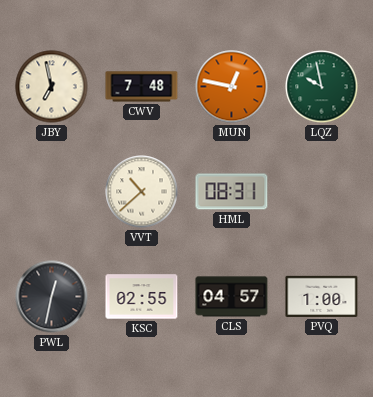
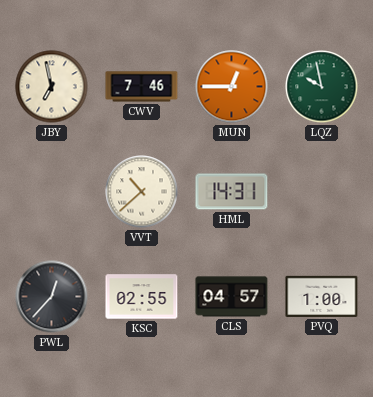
CWV: 7:48 -> 7:46 (142, 87)
MUN: 12:47 -> 12:45 (232, 87)
HML: 08:31 -> 14:31 (232, 192)
PWL: 12:32 -> 12:37 (52, 297)
